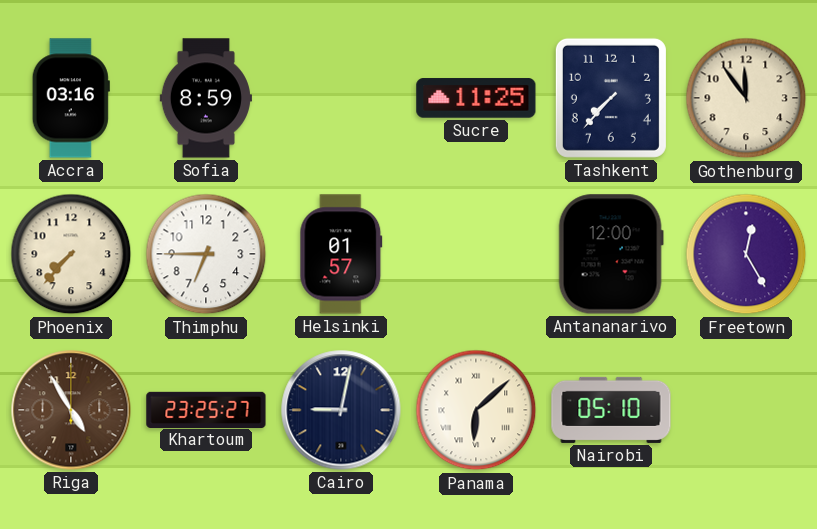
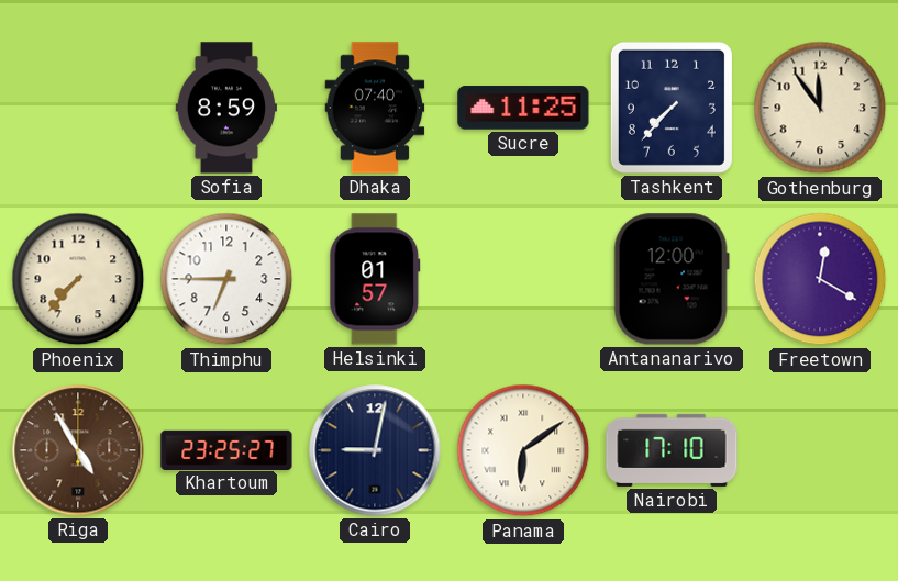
Accra: 03:16 -> none (71, 98)
Dhaka: none -> 07:40 (375, 108)
Freetown: 12:25 -> 12:20 (820, 279)
Panama: 6:08 -> 6:09 (523, 450)
Nairobi: 05:10 -> 17:10 (672, 450)
